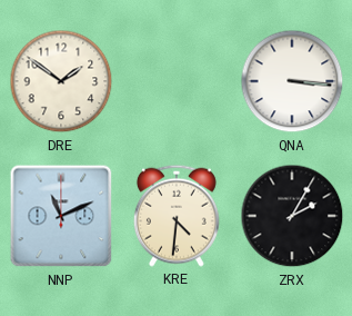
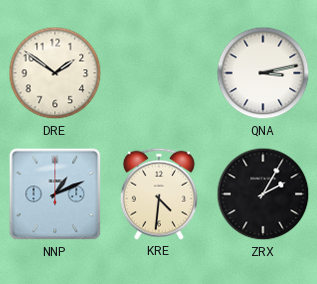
QNA: 3:16 -> 3:13 (263, 73)
NNP: 11:11 -> 1:11 (55, 194)
